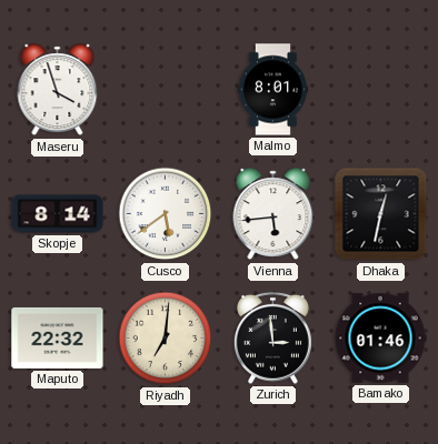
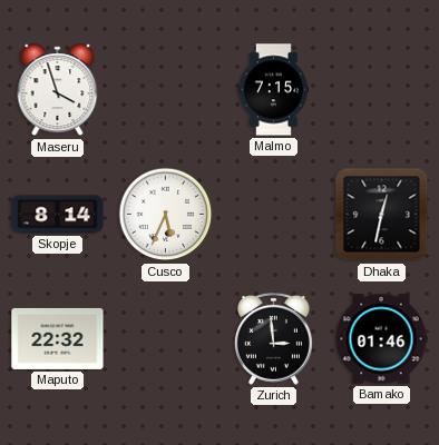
Malmo: 8:01 -> 7:15 (274, 90)
Cusco: 5:39 -> 5:34 (166, 215)
Vienna: 5:44 -> none (273, 214)
Riyadh: 7:01 -> none (166, 339)
